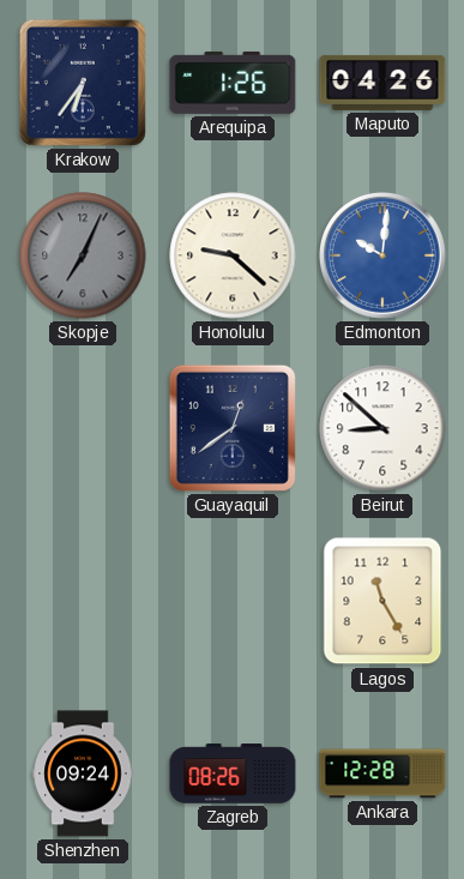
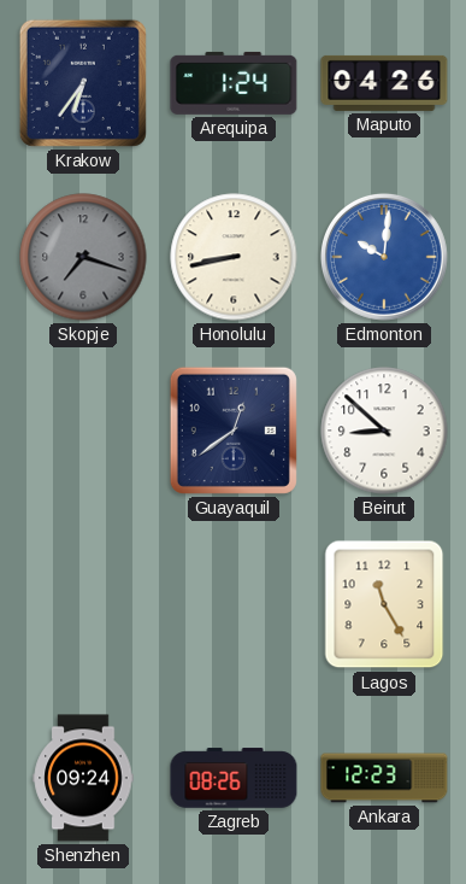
Arequipa: 1:26 -> 1:24 (234, 83)
Skopje: 7:04 -> 7:18 (83, 257)
Honolulu: 9:22 -> 8:43 (234, 257)
Ankara: 12:28 -> 12:23 (384, 778)
